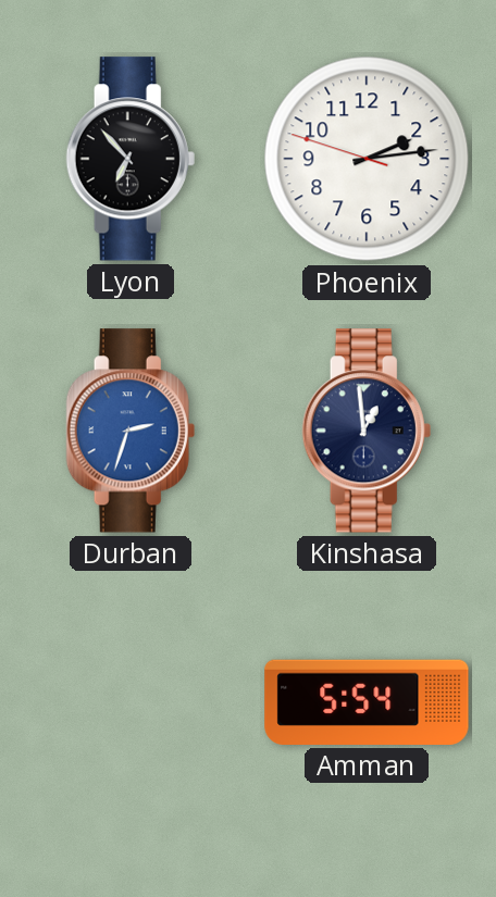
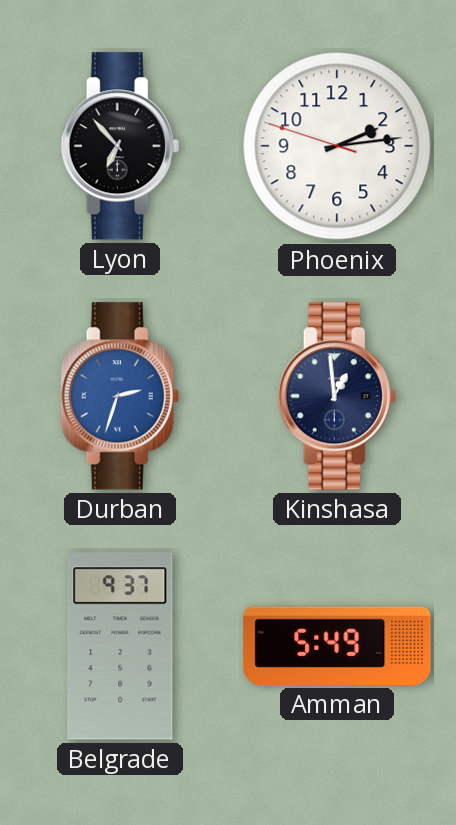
Belgrade: none -> 9:37 (120, 646)
Amman: 5:54 -> 5:49 (337, 646)
